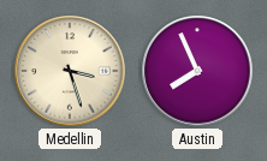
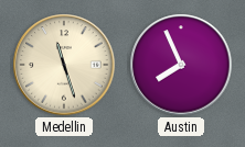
Medellin: 3:27 -> 11:27 (64, 65)
